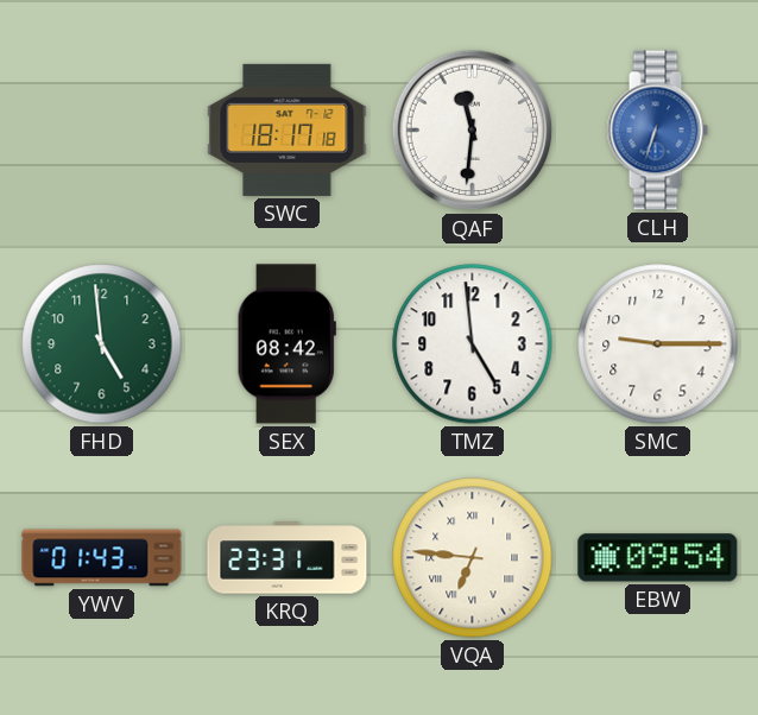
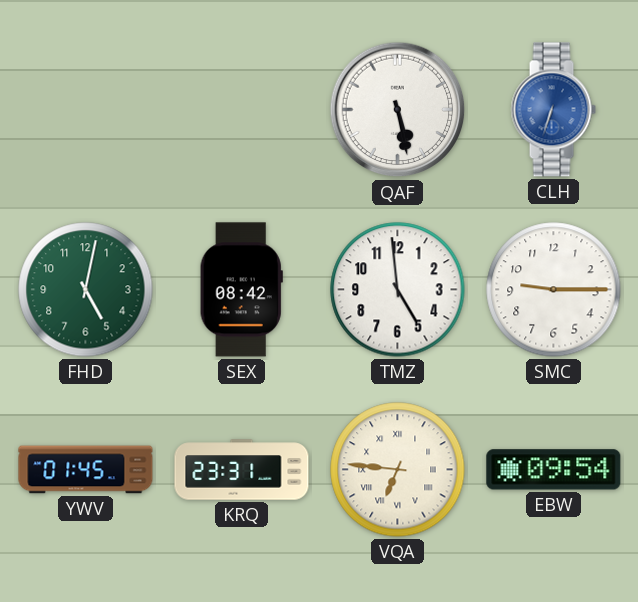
SWC: 18:17 -> none (288, 129)
QAF: 11:31 -> 5:28 (398, 110)
FHD: 4:59 -> 5:02 (86, 290)
YWV: 01:43 -> 01:45 (86, 470)
